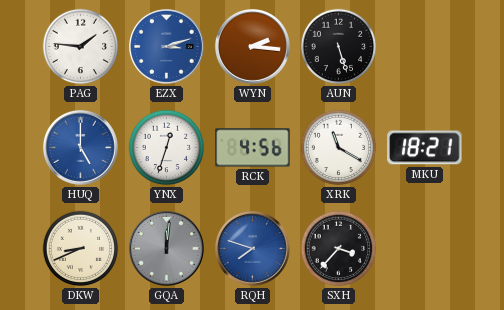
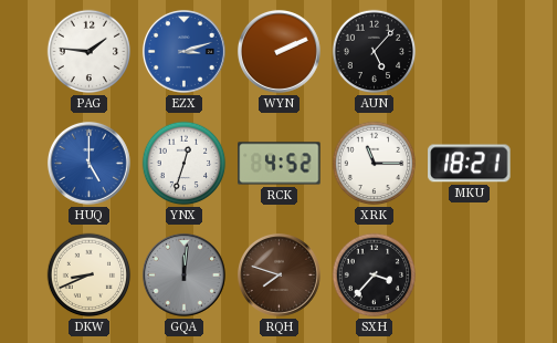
WYN: 2:16 -> 2:11 (278, 51)
AUN: 5:27 -> 5:07 (375, 52)
RCK: 4:56 -> 4:52 (280, 164)
XRK: 11:20 -> 11:15 (375, 164)
RQH dial: blue -> brown (278, 274)
